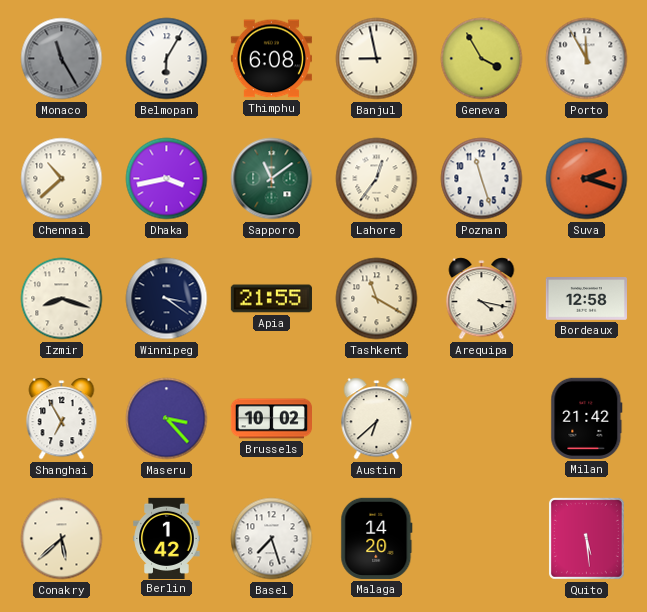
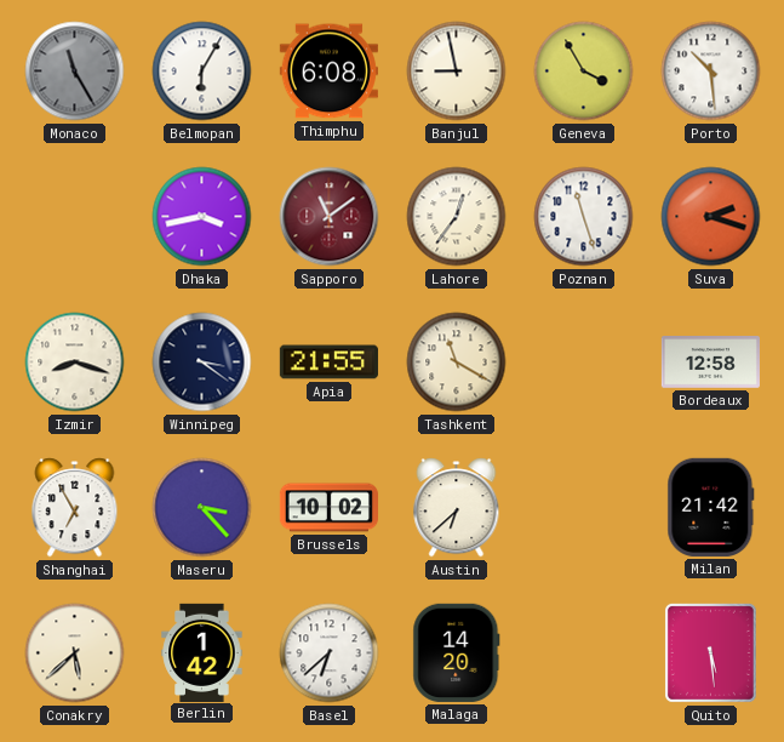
Porto: 11:55 -> 10:29 (711, 72)
Chennai: 10:38 -> none (62, 179)
Sapporo dial: green -> burgundy (330, 217)
Arequipa: 4:17 -> none (482, 299)
Basel: 7:27 -> 6:38 (330, 653)
